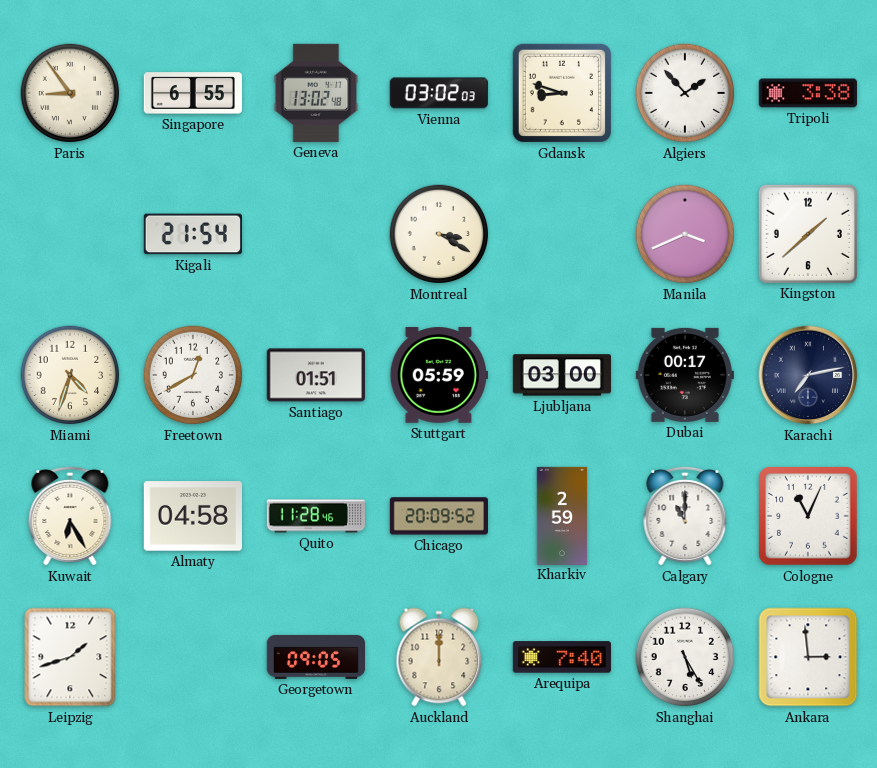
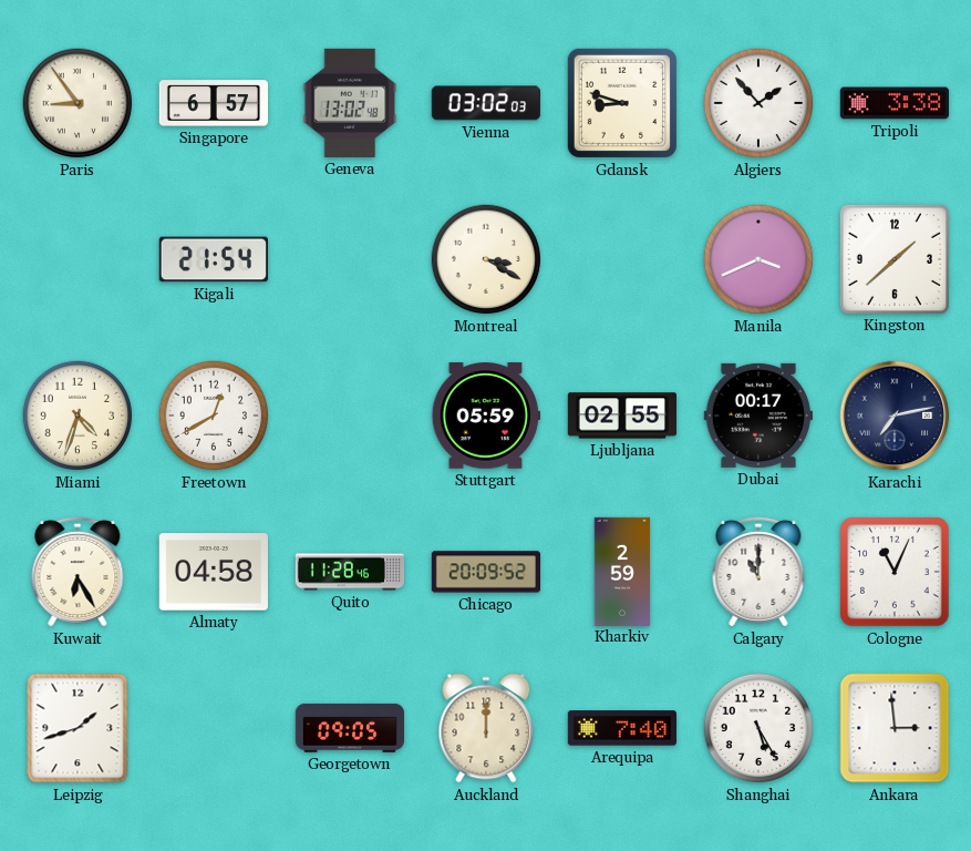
Singapore: 6:55 -> 6:57 (213, 103)
Santiago: 01:51 -> none (316, 375)
Ljubljana: 03:00 -> 02:55 (622, 416)
